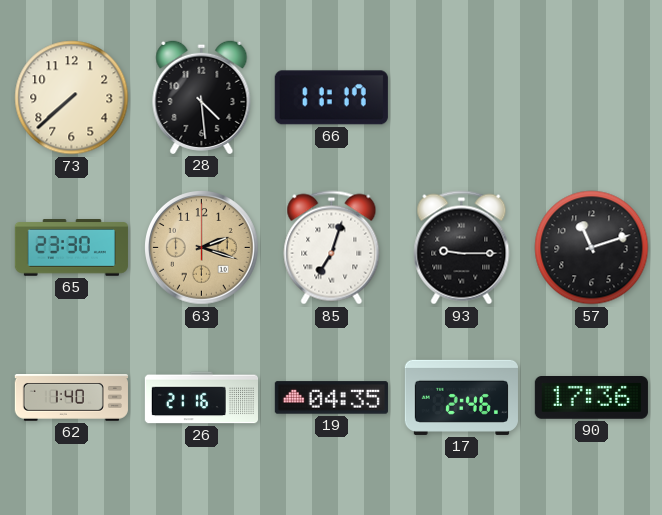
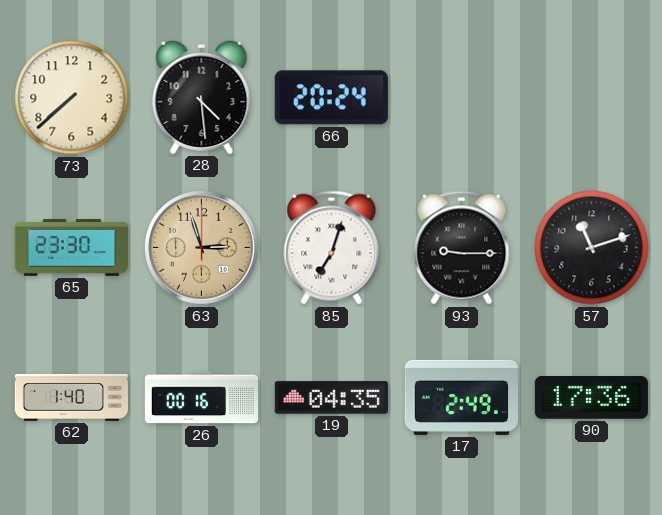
66: 11:17 -> 20:24 (331, 98)
63: 2:18 -> 2:57 (202, 248)
26: 21:16 -> 00:16 (201, 398)
17: 2:46 -> 2:49 (461, 397)
